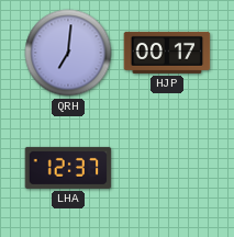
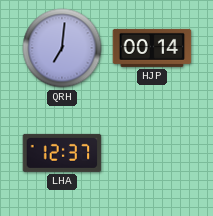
HJP: 00:17 -> 00:14 (152, 48)
